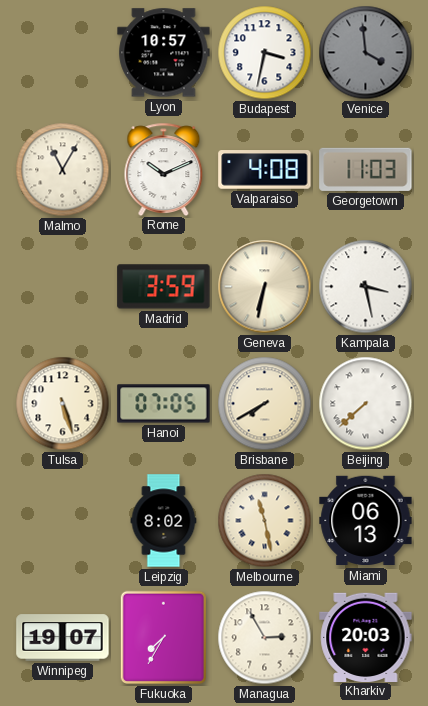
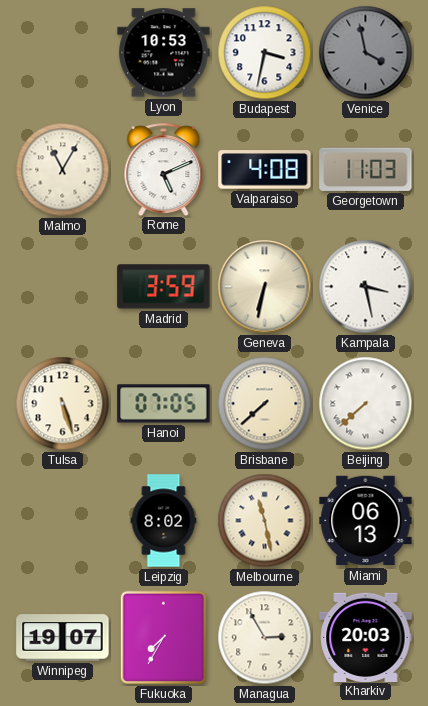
Lyon: 10:57 -> 10:53 (164, 53)
Venice: 3:59 -> 3:58 (366, 53)
Rome: 10:11 -> 5:11 (164, 169)
Brisbane: 7:40 -> 7:38 (265, 404)
